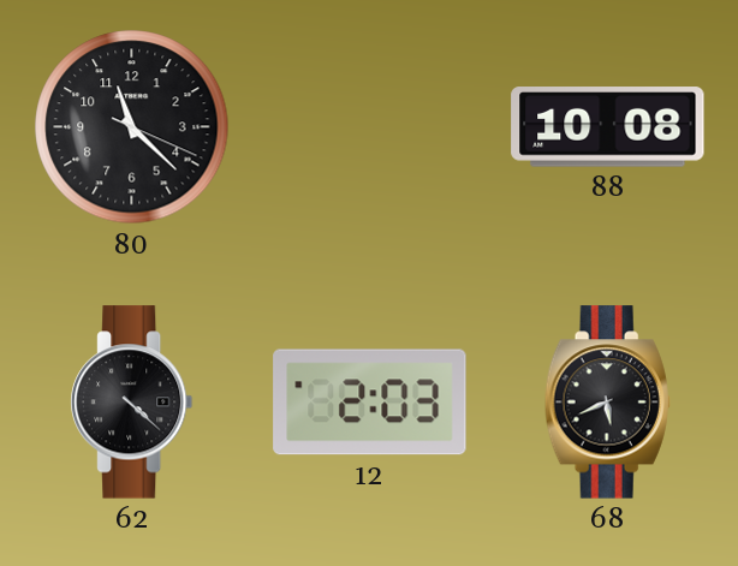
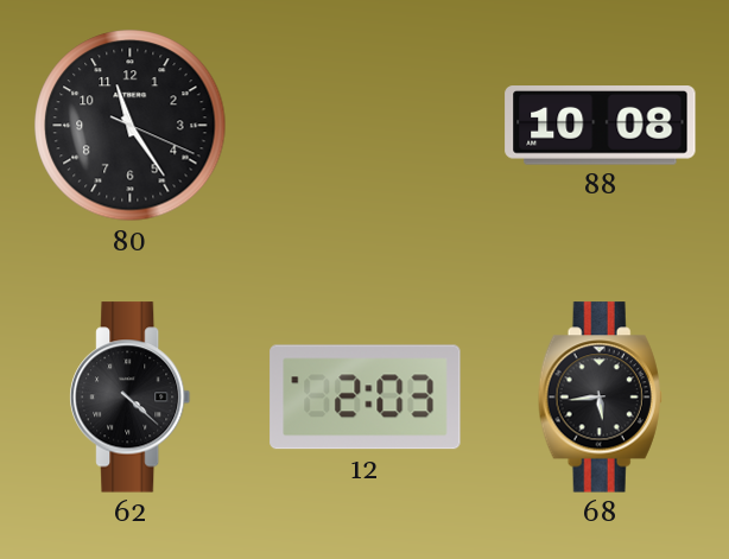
80: 11:22 -> 11:24 (131, 126)
68: 5:41 -> 5:44 (600, 398)
